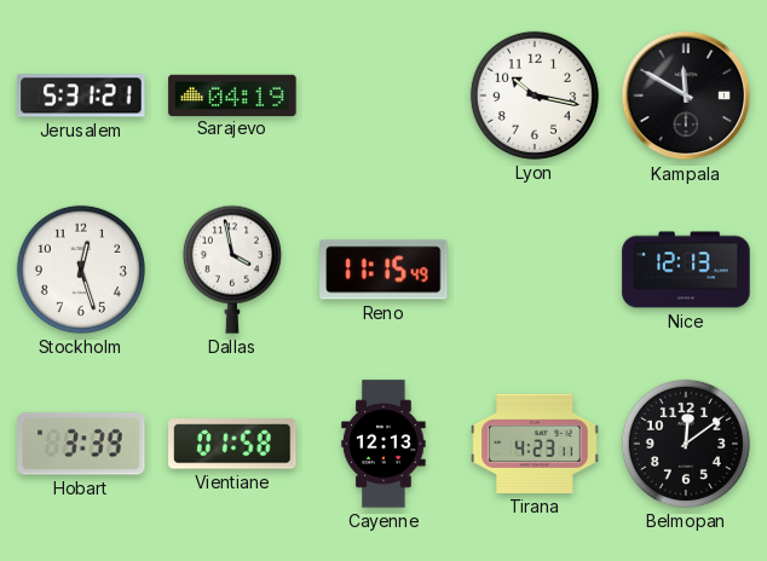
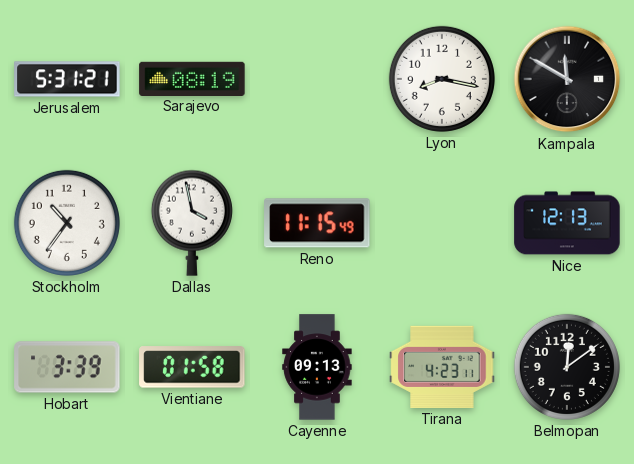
Sarajevo: 04:19 -> 08:19 (192, 78)
Lyon: 10:17 -> 8:17 (442, 79)
Stockholm: 12:27 -> 10:36 (67, 223)
Cayenne: 12:13 -> 09:13 (317, 367)
